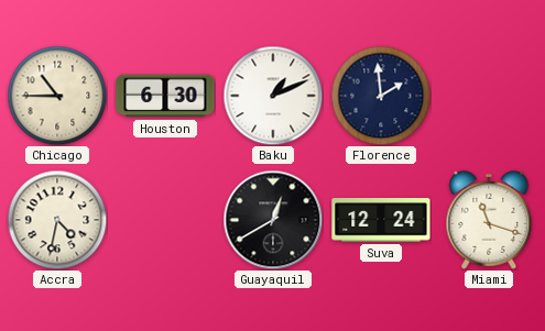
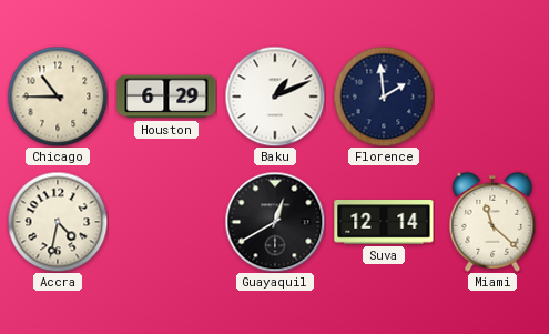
Houston: 6:30 -> 6:29 (166, 97)
Suva: 12:24 -> 12:14 (384, 222)
Miami: 11:18 -> 11:22 (492, 222)
